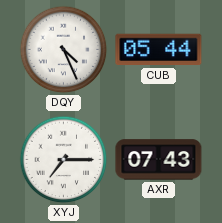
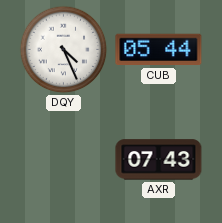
XYJ: 7:15 -> none (64, 160)
